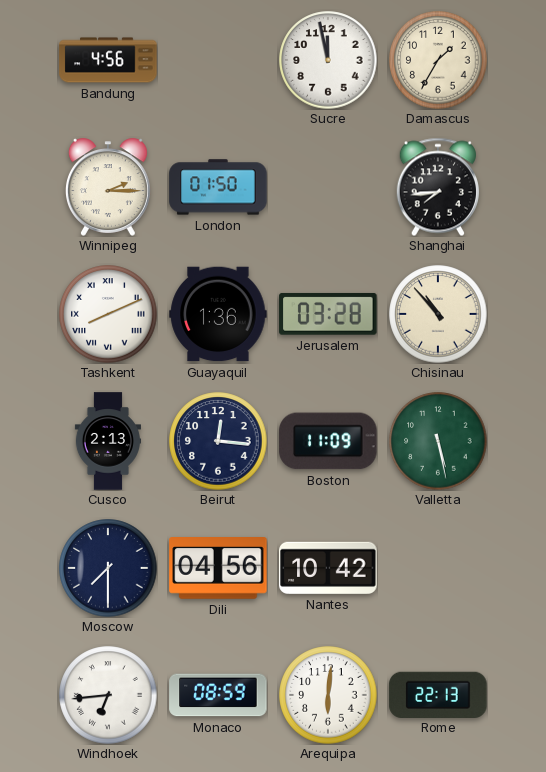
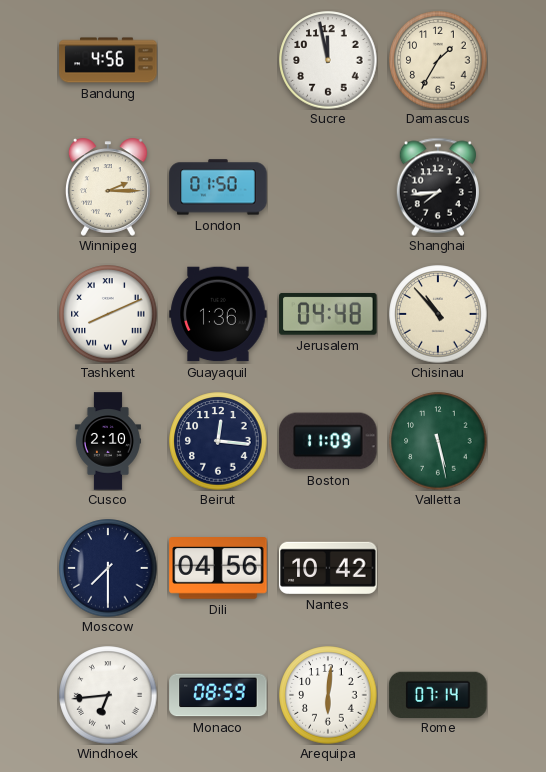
Jerusalem: 03:28 -> 04:48 (328, 314)
Cusco: 2:13 -> 2:10 (107, 441)
Rome: 22:13 -> 07:14 (438, 694)
